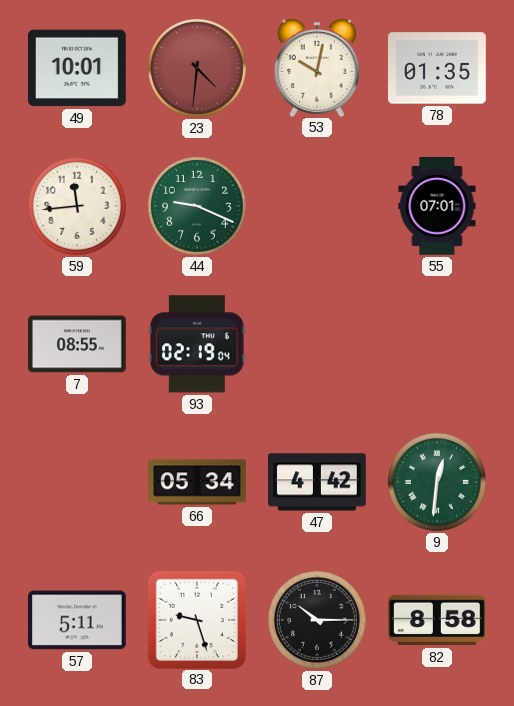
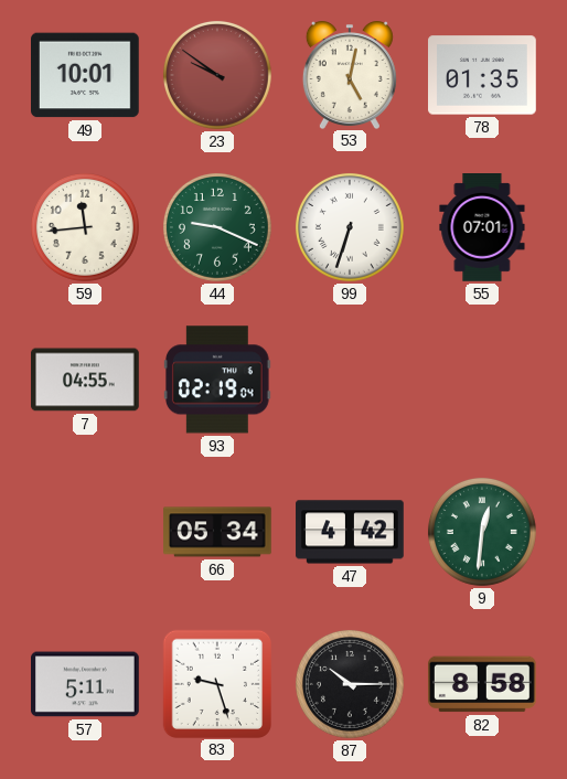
23: 4:31 -> 9:51 (217, 75)
53: 10:02 -> 5:02 (350, 75)
99: none -> 6:33 (350, 227)
7: 08:55 -> 04:55 (86, 380)
